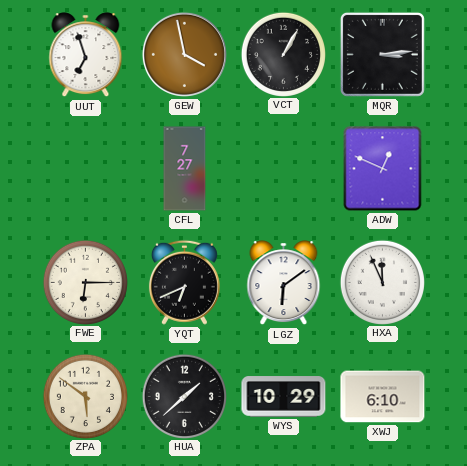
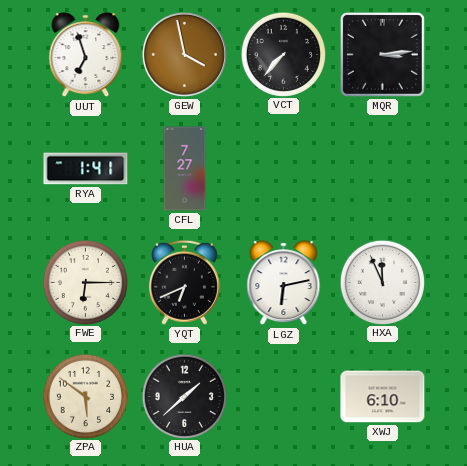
VCT: 1:05 -> 7:37 (283, 54)
RYA: none -> 1:41 (86, 169)
ADW: 12:49 -> none (383, 169)
LGZ: 6:09 -> 6:13 (284, 283)
WYS: 10:29 -> none (284, 397)
